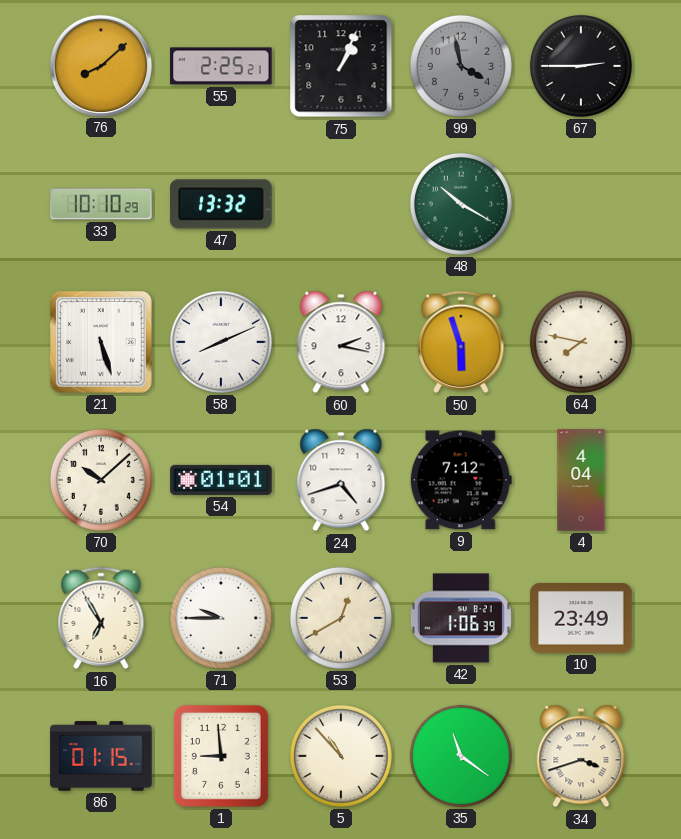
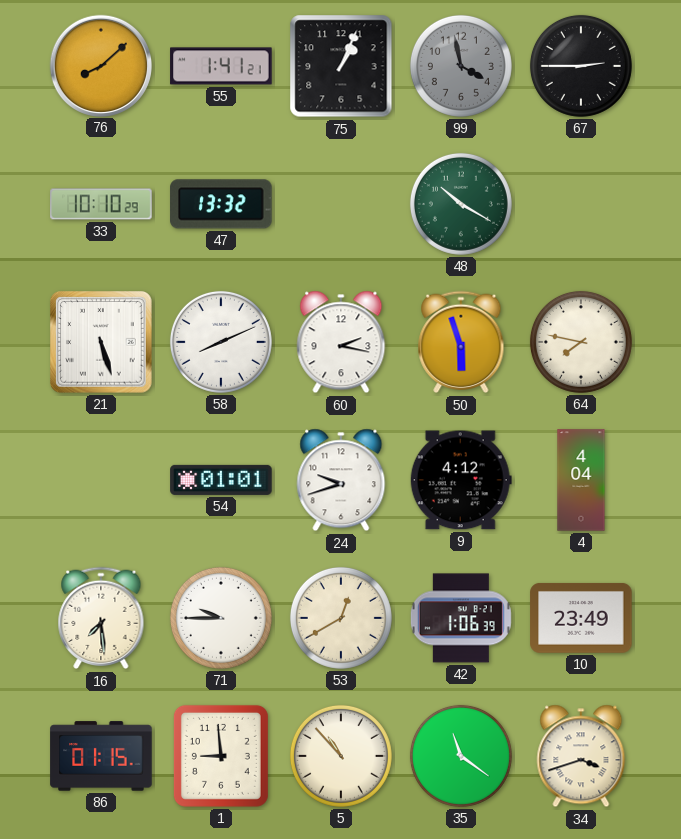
55: 2:25 -> 1:41 (221, 66)
70: 10:08 -> none (101, 480)
24: 4:42 -> 9:42 (341, 480)
9: 7:12 -> 4:12 (461, 480)
16: 6:55 -> 7:29 (101, 618)
